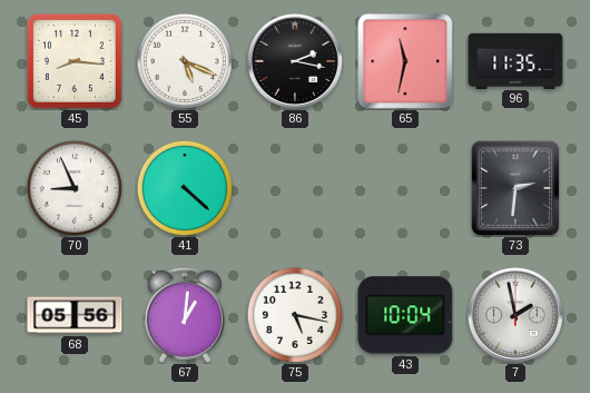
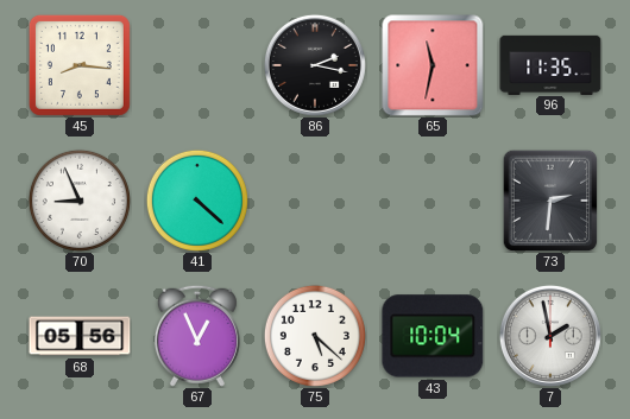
55: 5:19 -> none (185, 61)
67: 1:01 -> 12:56 (197, 336)
75: 5:17 -> 5:22 (315, 336)
